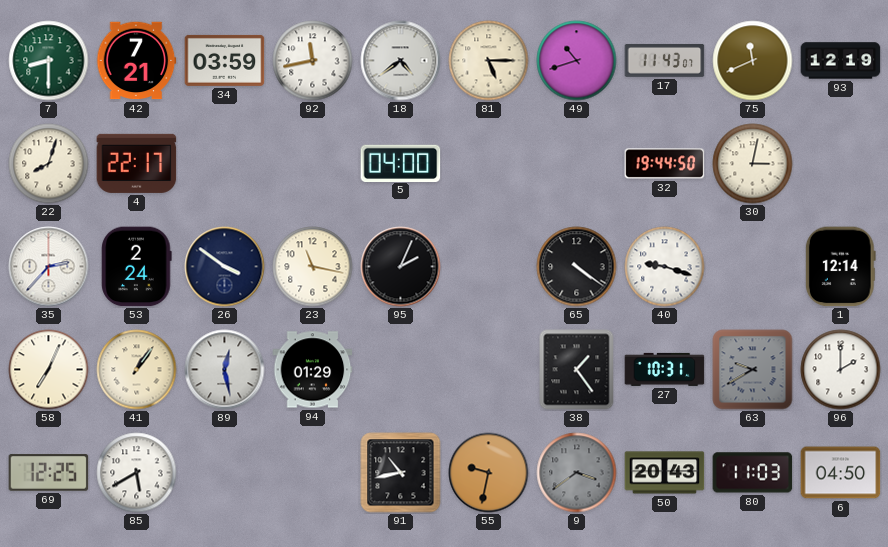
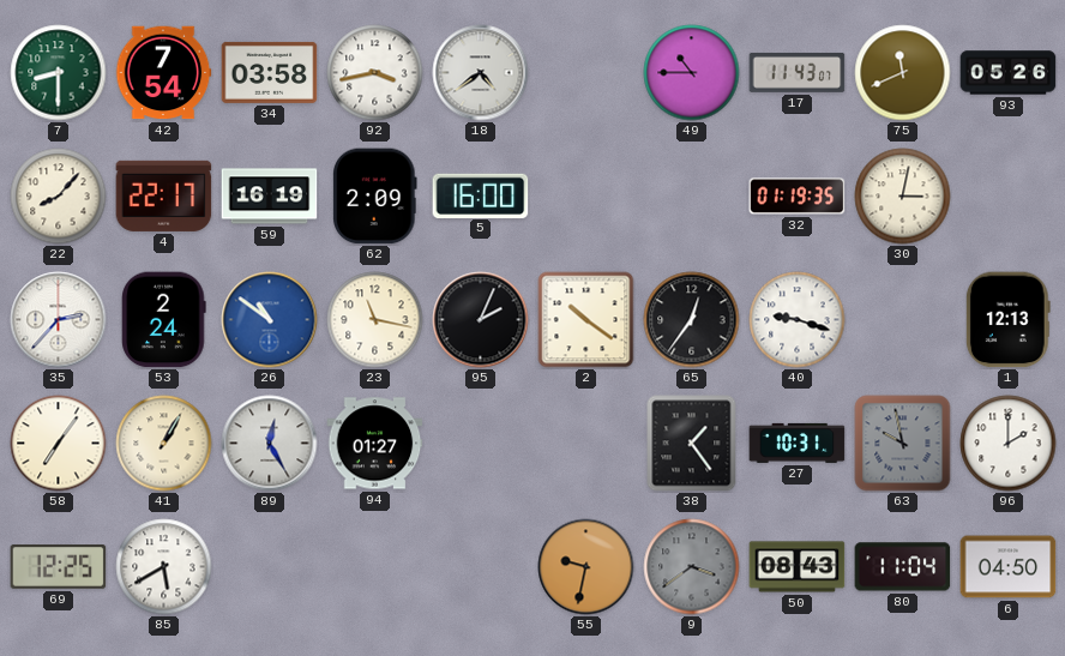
42: 7:21 -> 7:54 (163, 73)
34: 03:59 -> 03:58 (270, 72)
92: 11:43 -> 3:43 (375, 73)
81: 5:15 -> none (489, 61)
49: 10:42 -> 10:45 (692, 73)
93: 12:19 -> 05:26 (1009, 73)
22: 8:03 -> 8:07 (59, 197)
59: none -> 16:19 (270, 197)
62: none -> 2:09 (375, 197)
5: 04:00 -> 16:00 (481, 195)
32: 19:44 -> 01:19 (798, 197)
26: 3:51 -> 10:51 (270, 320)
26 dial: navy -> blue (270, 320)
2: none -> 10:21 (586, 320)
65: 4:21 -> 12:36 (692, 320)
1: 12:14 -> 12:13 (1007, 320)
58: 7:04 -> 7:06 (59, 444)
41: 1:06 -> 1:05 (164, 444)
89: 12:28 -> 12:25 (270, 444)
94: 01:29 -> 01:27 (375, 444)
63: 9:40 -> 9:58 (903, 444)
91: 10:43 -> none (401, 473)
50: 20:43 -> 08:43 (798, 567)
80: 11:03 -> 11:04 (903, 567)
